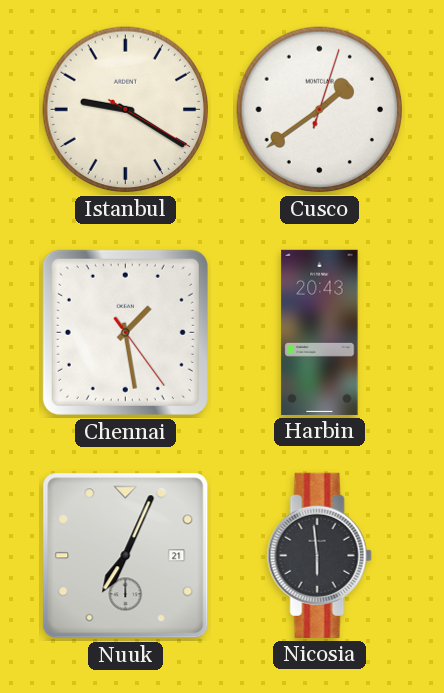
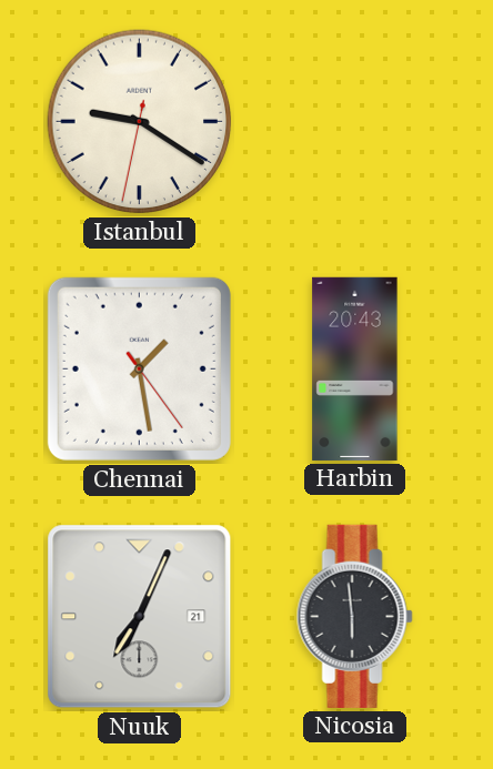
Istanbul: 9:20:20 -> 9:20:32 (140, 122)
Cusco: 1:39 -> none (320, 110)
